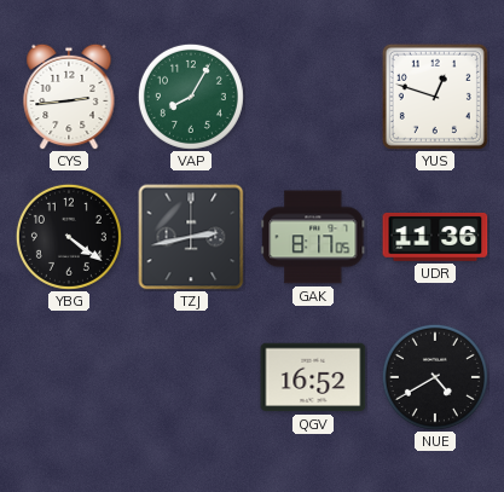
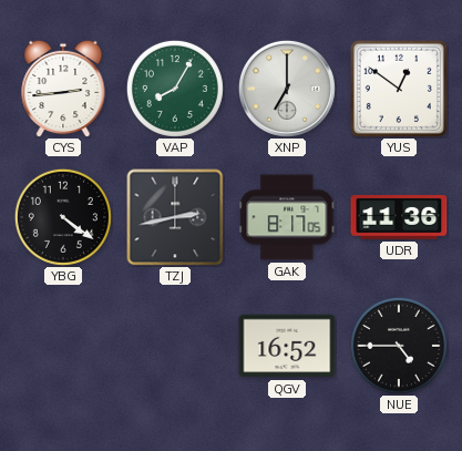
XNP: none -> 7:00 (287, 89)
YUS: 12:48 -> 12:51 (399, 89)
NUE: 4:40 -> 4:45 (399, 346)
